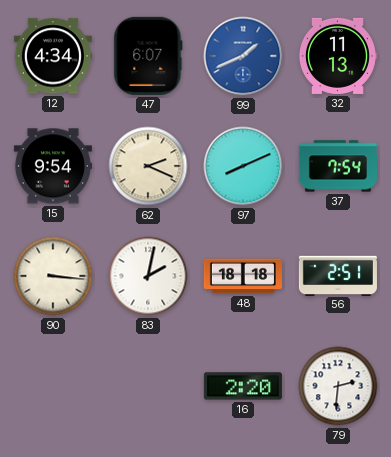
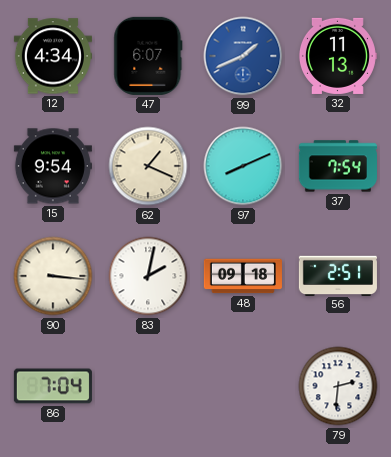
62: 2:19 -> 1:19 (148, 166)
48: 18:18 -> 09:18 (243, 276)
86: none -> 7:04 (53, 386)
16: 2:20 -> none (243, 386)
